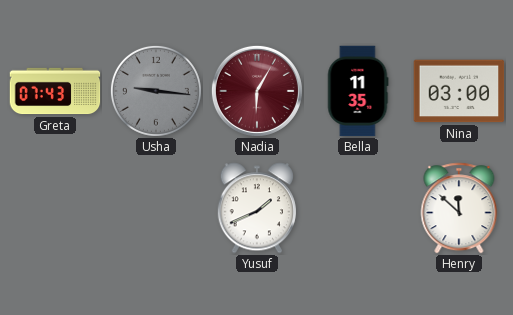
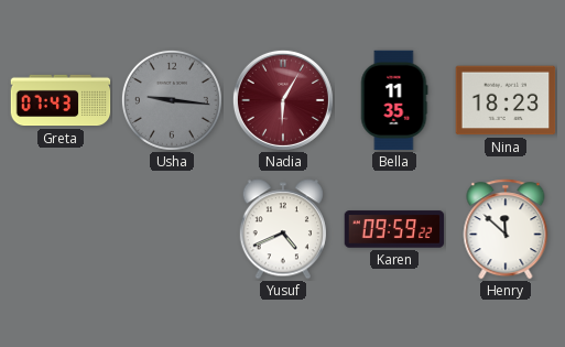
Nina: 03:00 -> 18:23 (506, 100)
Yusuf: 1:41 -> 4:41 (283, 229)
Karen: none -> 09:59 (394, 229)
